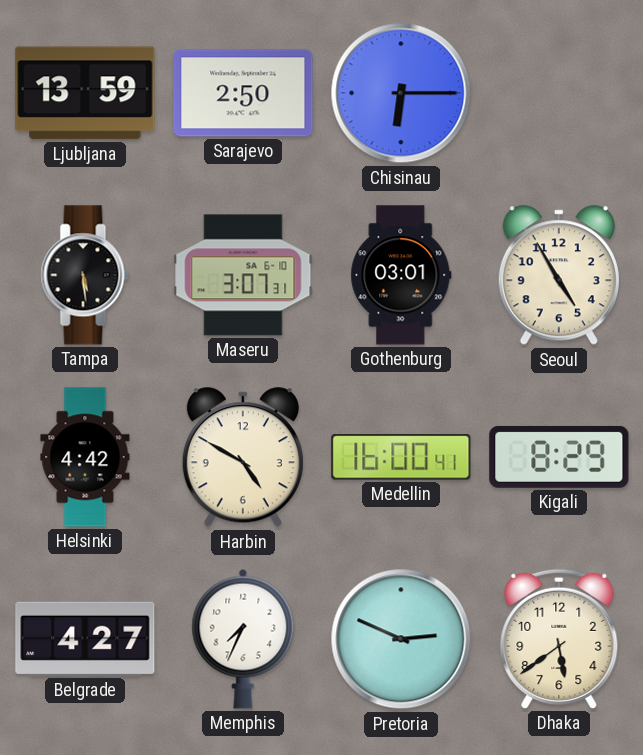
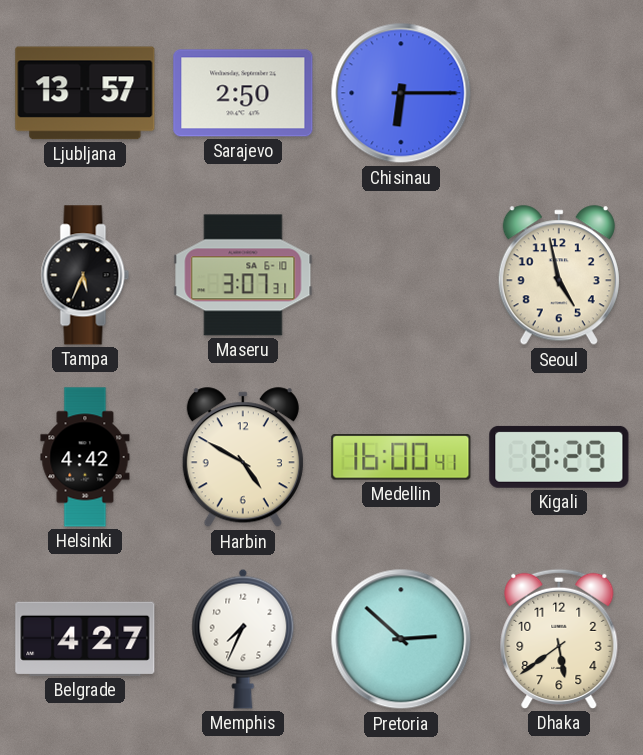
Ljubljana: 13:59 -> 13:57 (85, 93)
Tampa: 5:29 -> 5:34 (85, 275)
Gothenburg: 03:01 -> none (401, 275)
Seoul: 4:55 -> 4:58 (559, 276)
Pretoria: 2:49 -> 2:52 (401, 639)
